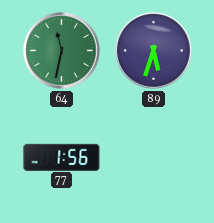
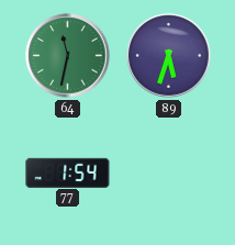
77: 1:56 -> 1:54 (68, 172)
